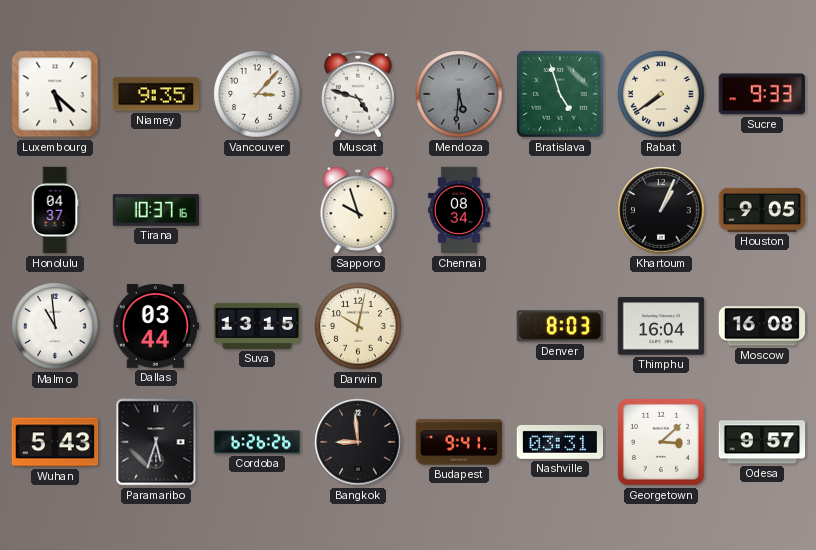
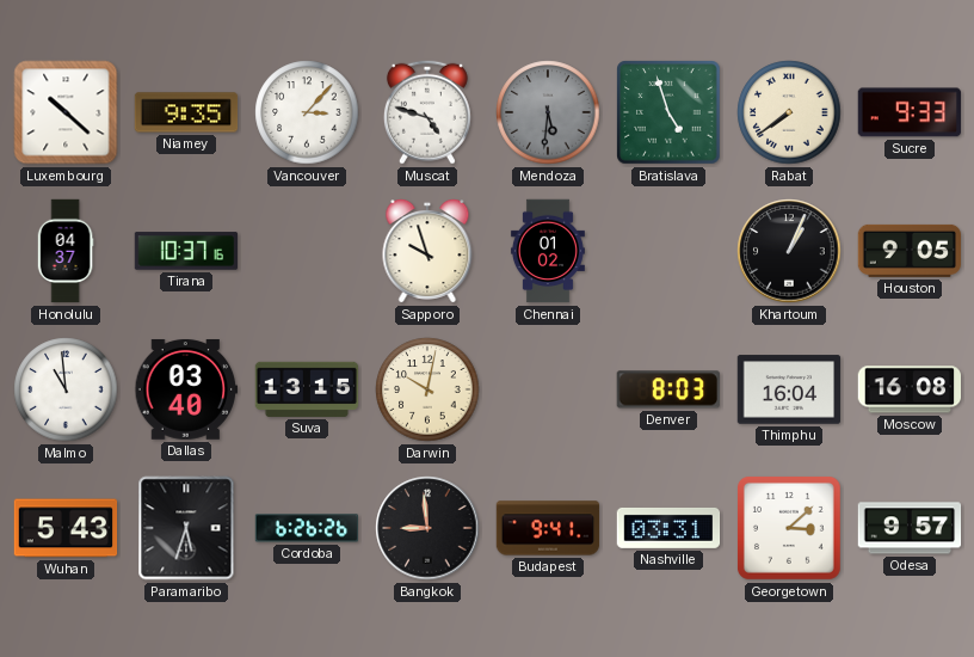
Luxembourg: 5:22 -> 10:22 (66, 112)
Chennai: 08:34 -> 01:02 (548, 251)
Dallas: 03:44 -> 03:40 (186, 389)
